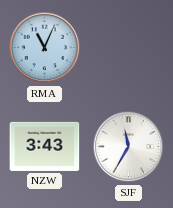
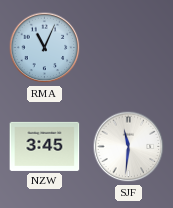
NZW: 3:43 -> 3:45 (45, 146)
SJF: 11:35 -> 11:31 (129, 147)
